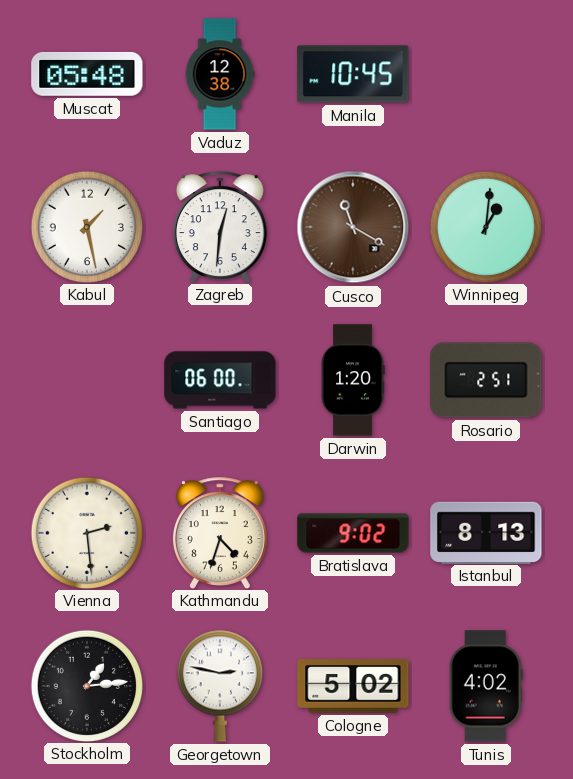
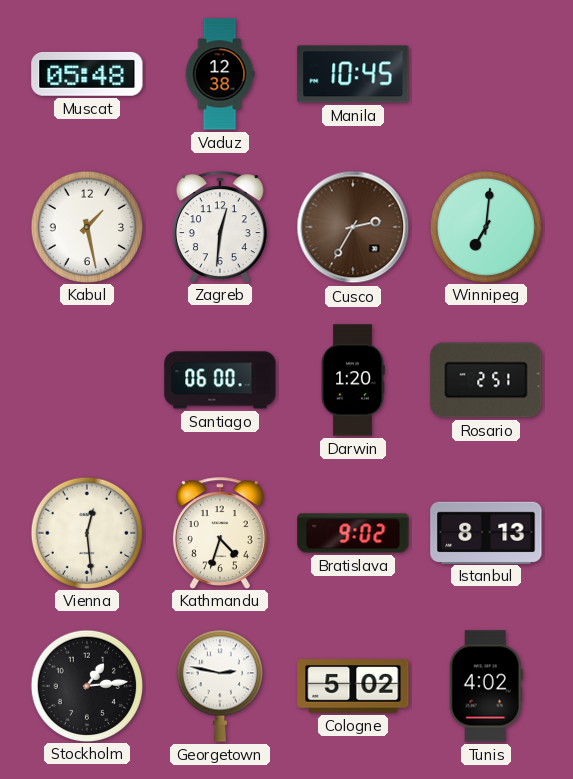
Cusco: 11:20 -> 2:35 (353, 227)
Winnipeg: 1:01 -> 7:01 (485, 226)
Vienna: 2:29 -> 12:29 (86, 532)
